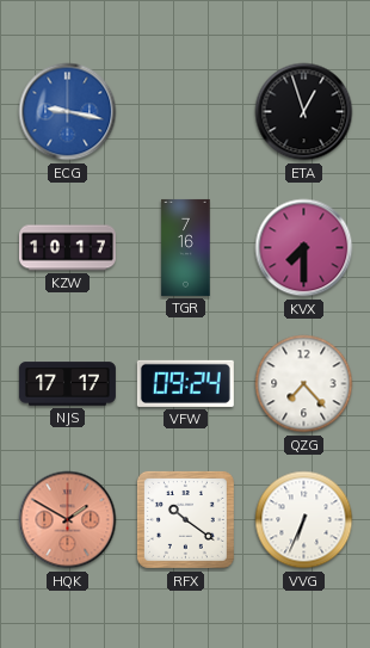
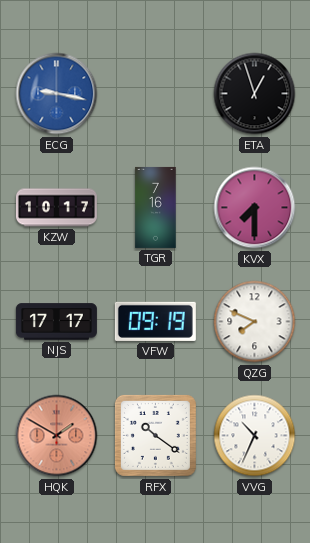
VFW: 09:24 -> 09:19 (155, 321)
QZG: 7:23 -> 7:49 (255, 322)
VVG: 6:34 -> 10:34 (255, 436)
